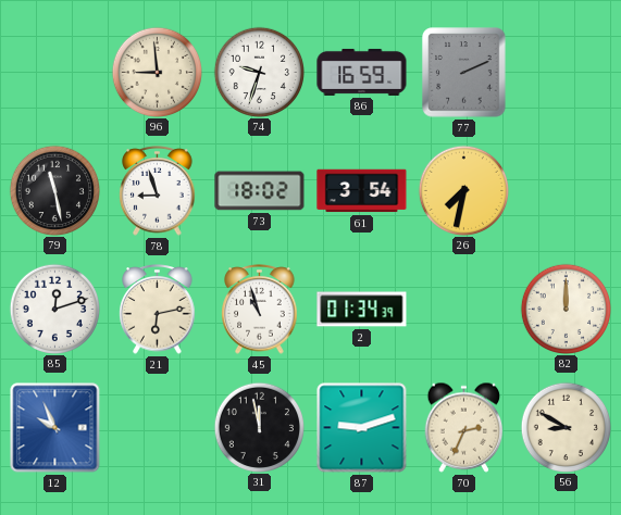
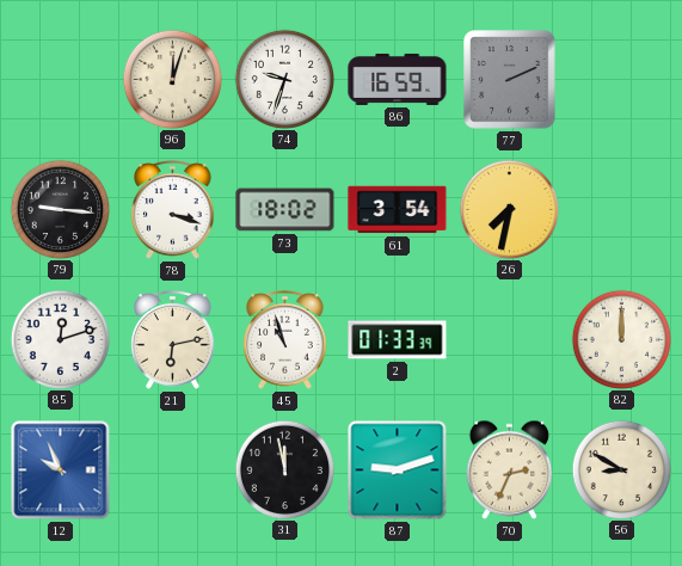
96: 8:59 -> 12:03 (172, 79)
79: 11:28 -> 9:16 (60, 209)
78: 8:57 -> 3:18 (173, 210)
2: 01:34 -> 01:33 (398, 340)
